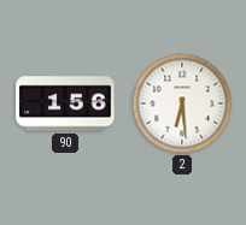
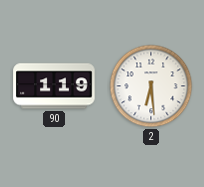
90: 1:56 -> 1:19 (54, 86)
